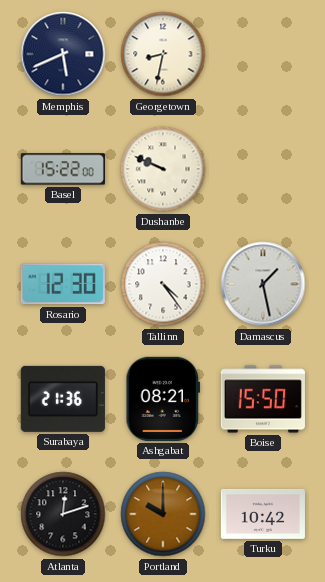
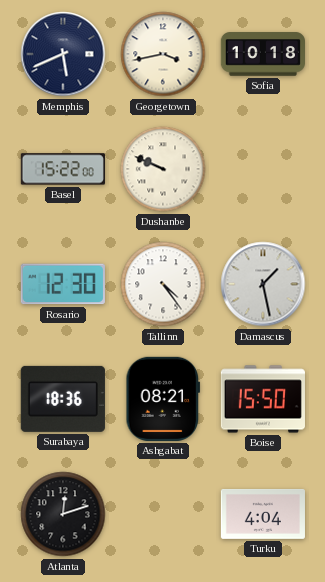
Georgetown: 8:32 -> 3:43 (163, 54)
Sofia: none -> 10:18 (262, 54)
Surabaya: 21:36 -> 18:36 (63, 399)
Portland: 10:00 -> none (163, 514)
Turku: 10:42 -> 4:04 (263, 514)
